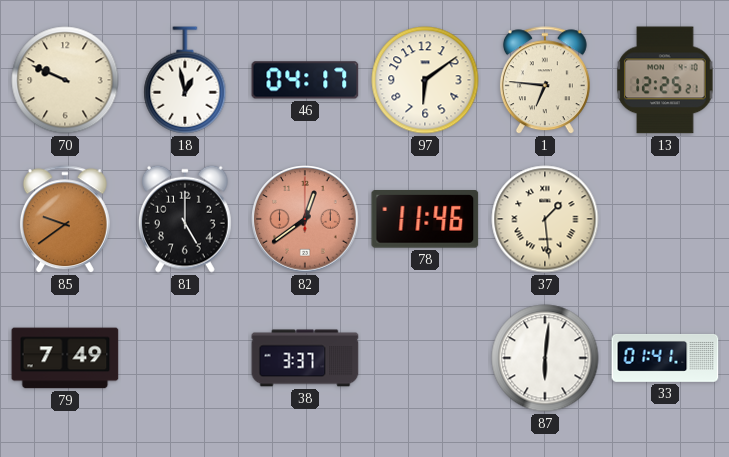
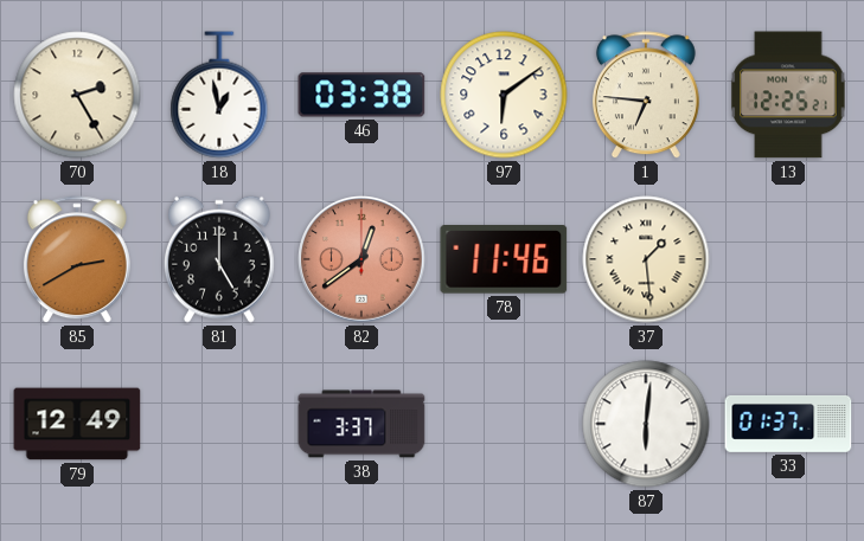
70: 9:49 -> 2:25 (77, 95)
46: 04:17 -> 03:38 (361, 95)
85: 9:39 -> 2:40 (77, 260)
79: 7:49 -> 12:49 (77, 424)
33: 01:41 -> 01:37 (788, 424)
